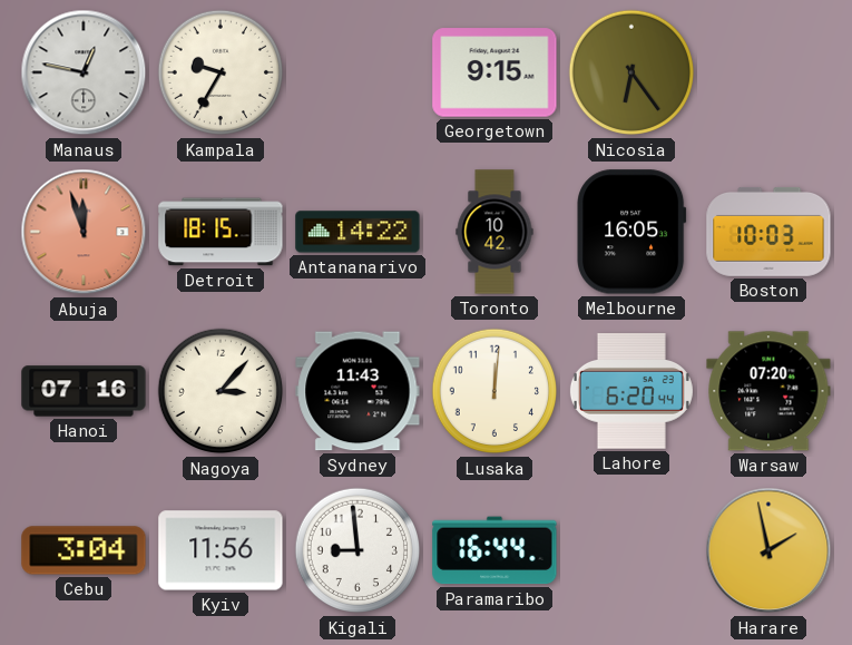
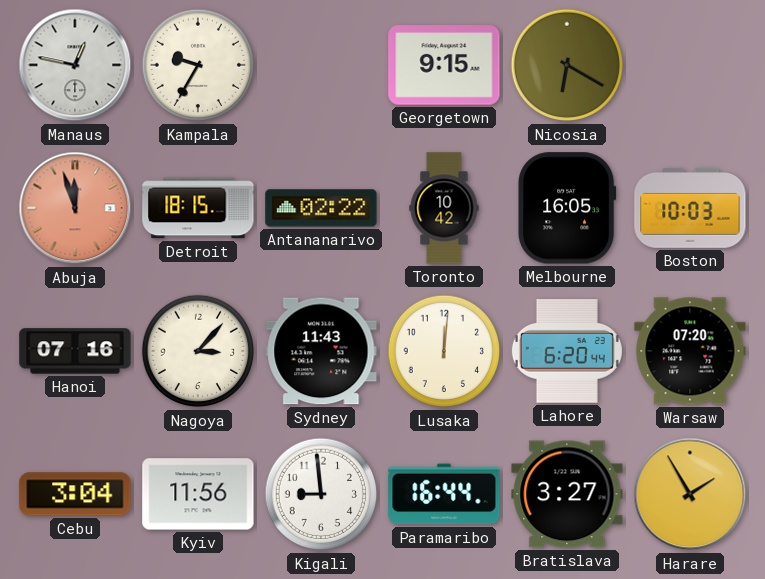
Nicosia: 6:24 -> 6:20 (567, 65)
Antananarivo: 14:22 -> 02:22 (321, 208)
Bratislava: none -> 3:27 (567, 494)
Harare: 1:58 -> 1:55 (690, 494)
